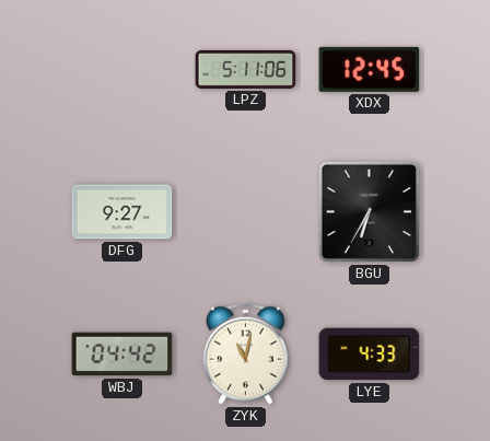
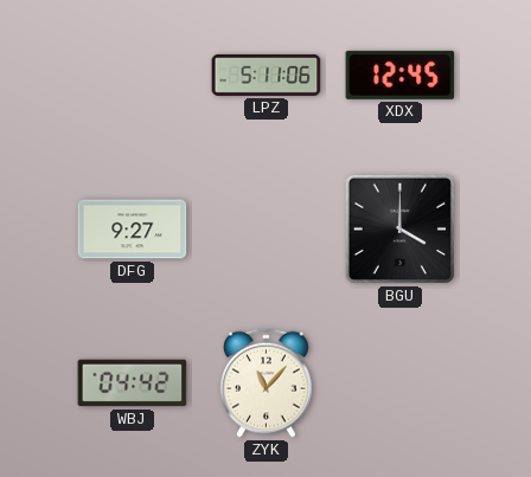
BGU: 6:35 -> 4:00 (399, 228)
ZYK: 11:02 -> 11:07 (267, 382)
LYE: 4:33 -> none (370, 355)
